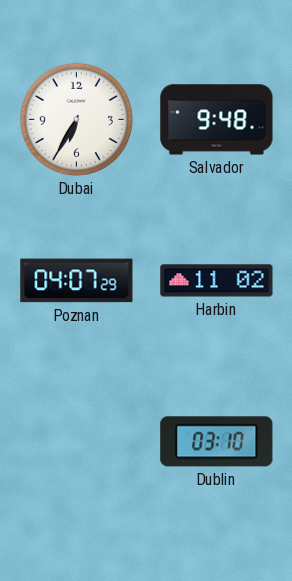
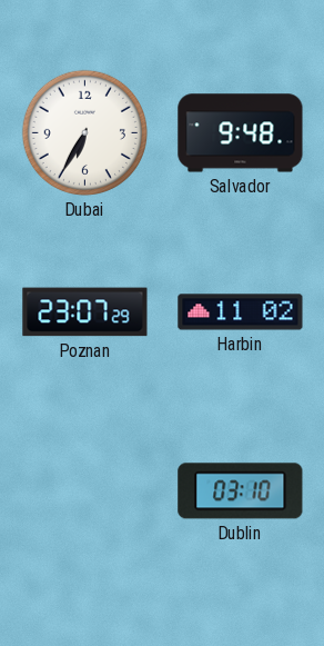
Poznan: 04:07 -> 23:07 (85, 312)
